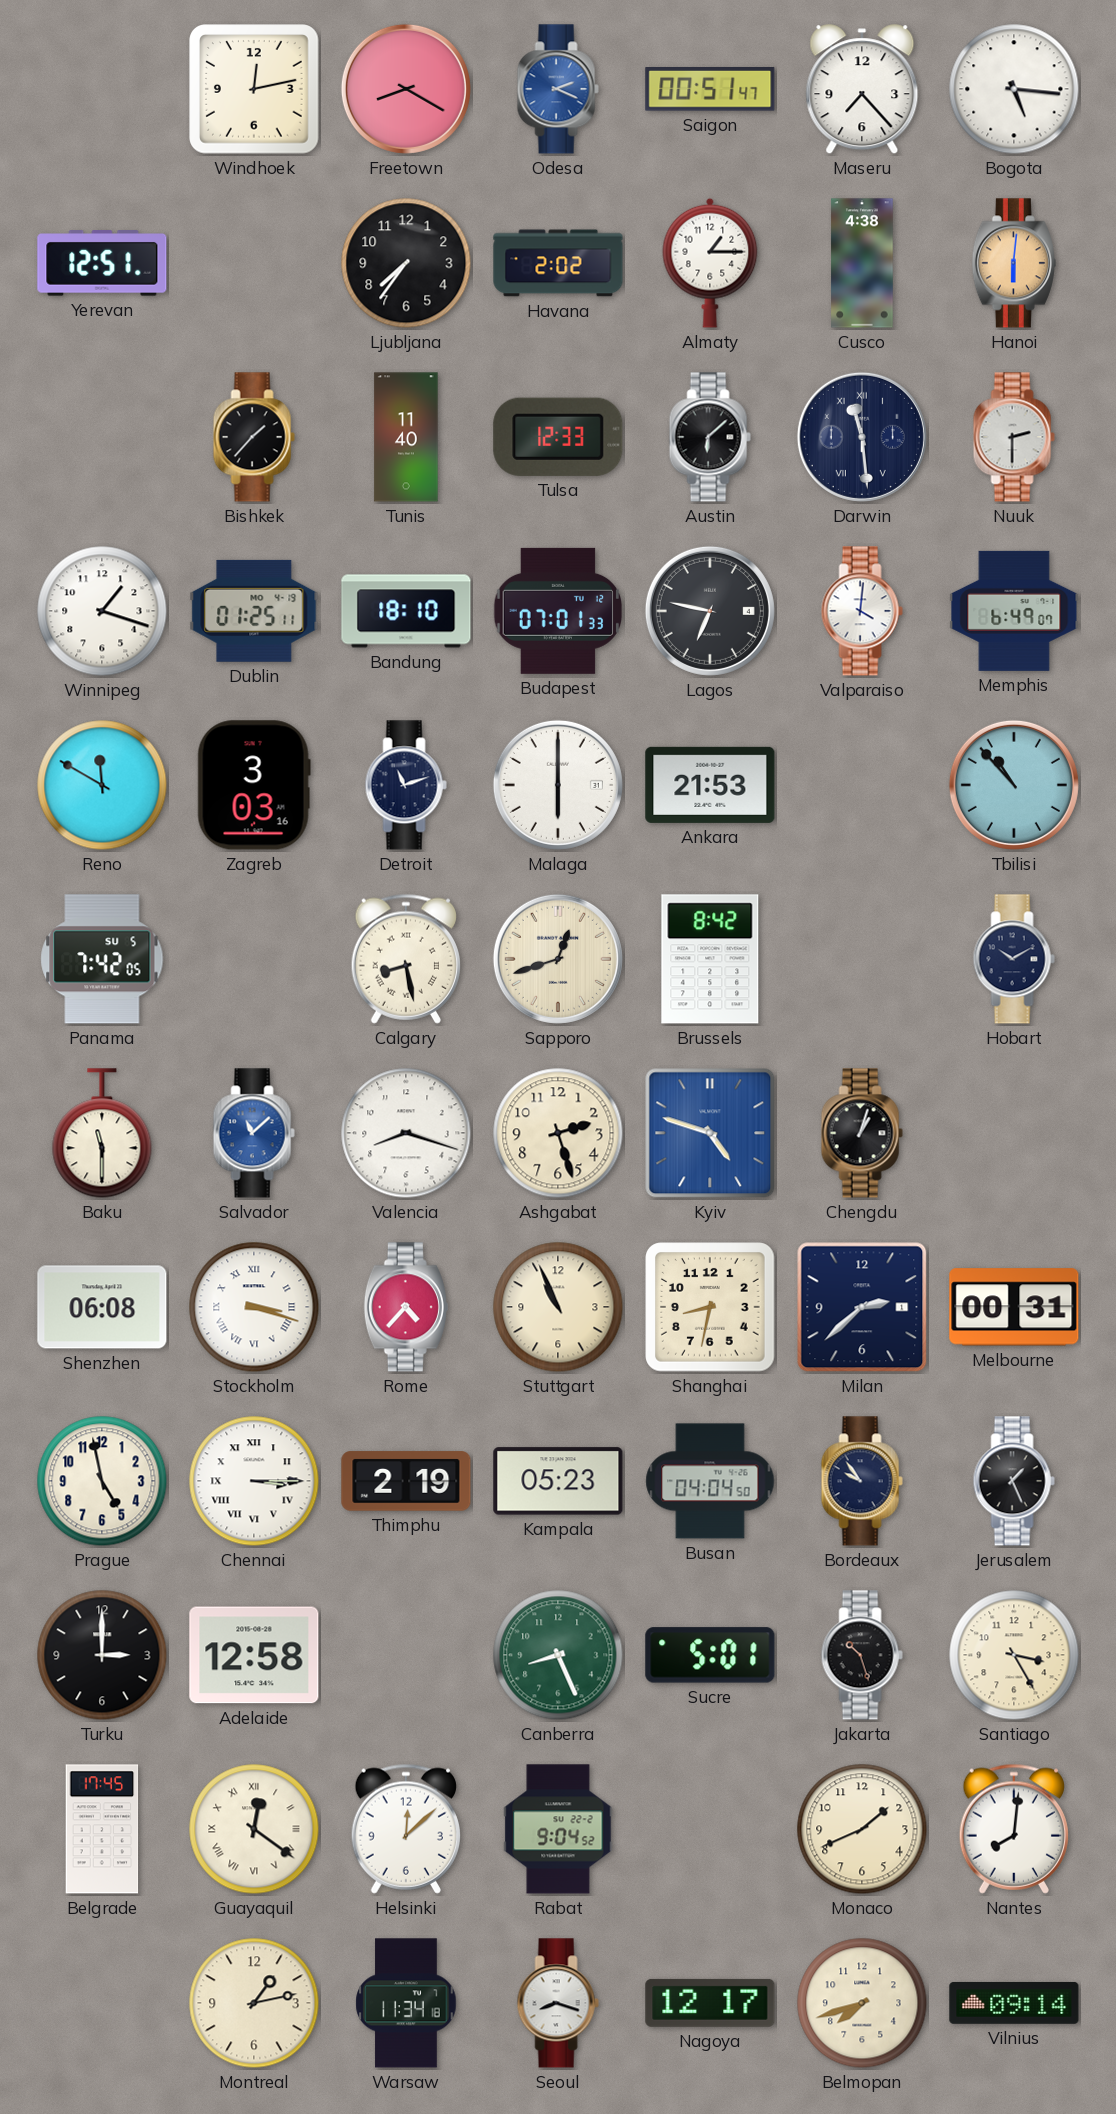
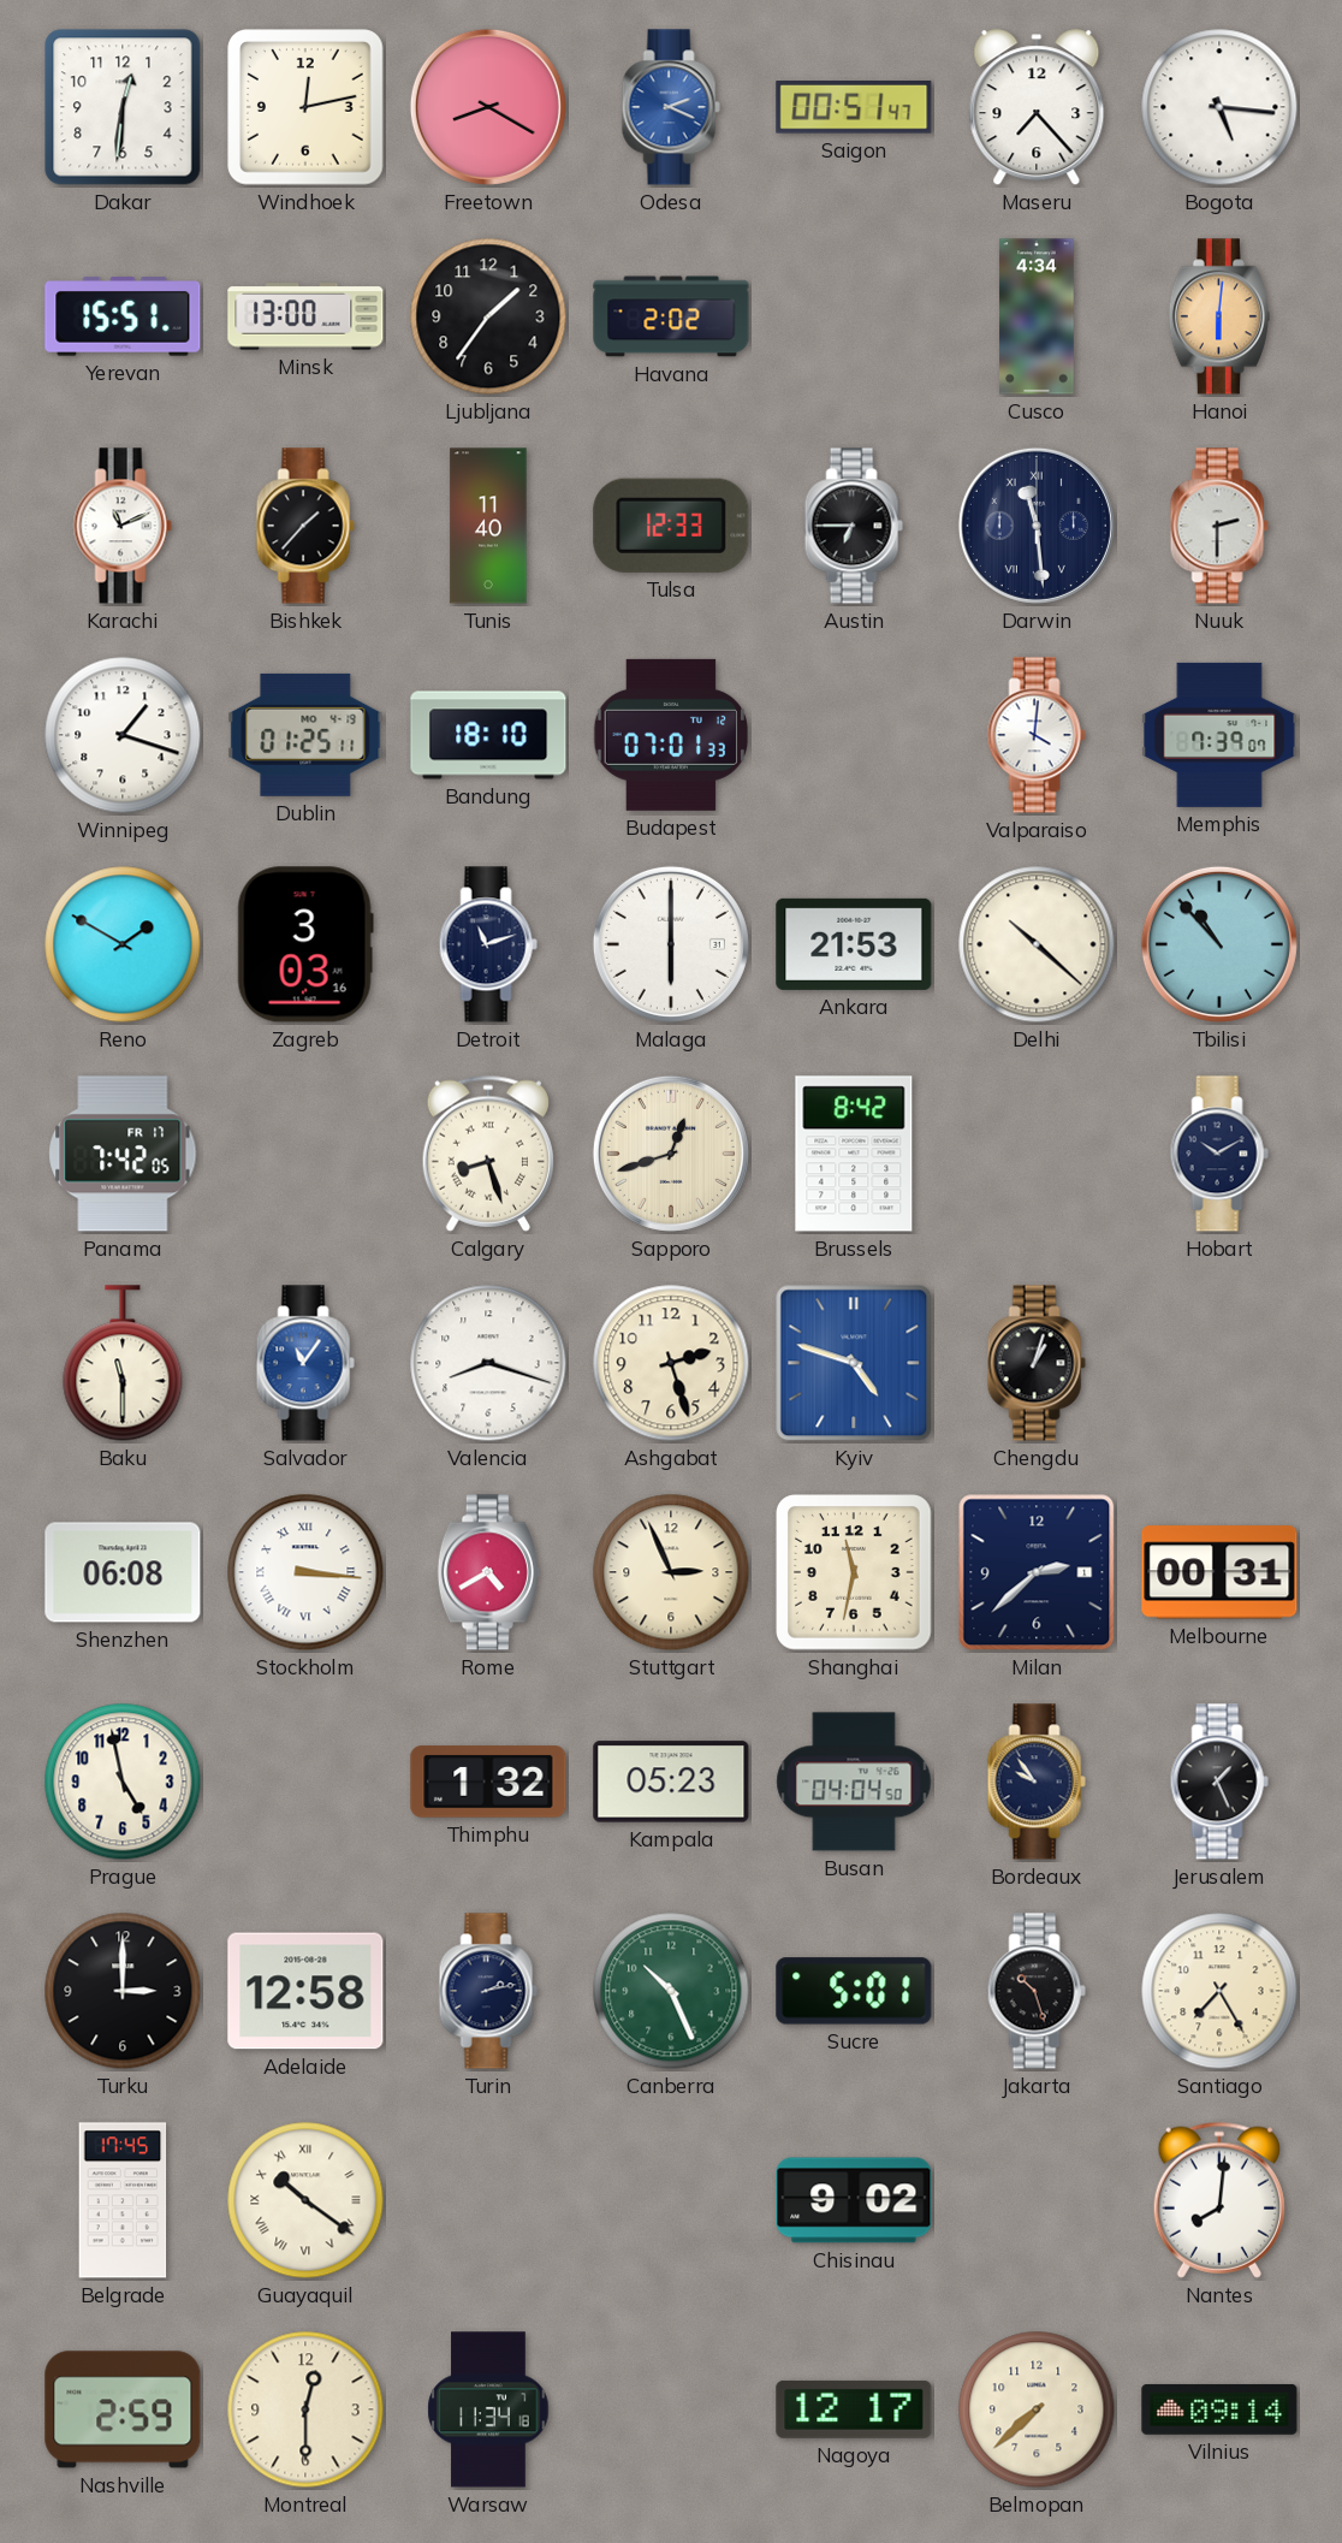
Dakar: none -> 12:31 (123, 107)
Yerevan: 12:51 -> 15:51 (123, 316)
Minsk: none -> 13:00 (305, 316)
Ljubljana: 7:36 -> 1:36 (488, 316)
Almaty: 1:15 -> none (710, 263)
Cusco: 4:38 -> 4:34 (1037, 316)
Karachi: none -> 11:11 (123, 526)
Austin: 6:08 -> 6:45 (854, 526)
Lagos: 6:47 -> none (710, 611)
Memphis: 6:49 -> 7:39 (1219, 735)
Reno: 11:50 -> 1:50 (123, 944)
Delhi: none -> 10:22 (1037, 944)
Panama date: SU 5 -> FR 17 (123, 1154)
Calgary: 8:28 -> 8:27 (487, 1154)
Salvador: 11:08 -> 11:06 (305, 1363)
Stockholm: 3:18 -> 3:16 (305, 1572)
Rome: 4:37 -> 4:40 (488, 1572)
Stuttgart: 10:56 -> 2:56 (671, 1572)
Shanghai: 8:32 -> 11:32 (854, 1572)
Chennai: 3:15 -> none (254, 1481)
Thimphu: 2:19 -> 1:32 (488, 1782)
Turin: none -> 2:13 (488, 1991)
Canberra: 8:26 -> 10:26 (671, 1991)
Santiago: 3:25 -> 7:25 (1219, 1991)
Guayaquil: 12:21 -> 10:21 (305, 2200)
Helsinki: 12:08 -> none (405, 1829)
Rabat: 9:04 -> none (558, 1829)
Chisinau: none -> 9:02 (854, 2200)
Monaco: 1:41 -> none (862, 1829)
Nashville: none -> 2:59 (123, 2409)
Montreal: 1:13 -> 12:30 (305, 2409)
Seoul: 8:18 -> none (558, 2003)
Belmopan: 7:42 -> 7:38 (1037, 2409)
